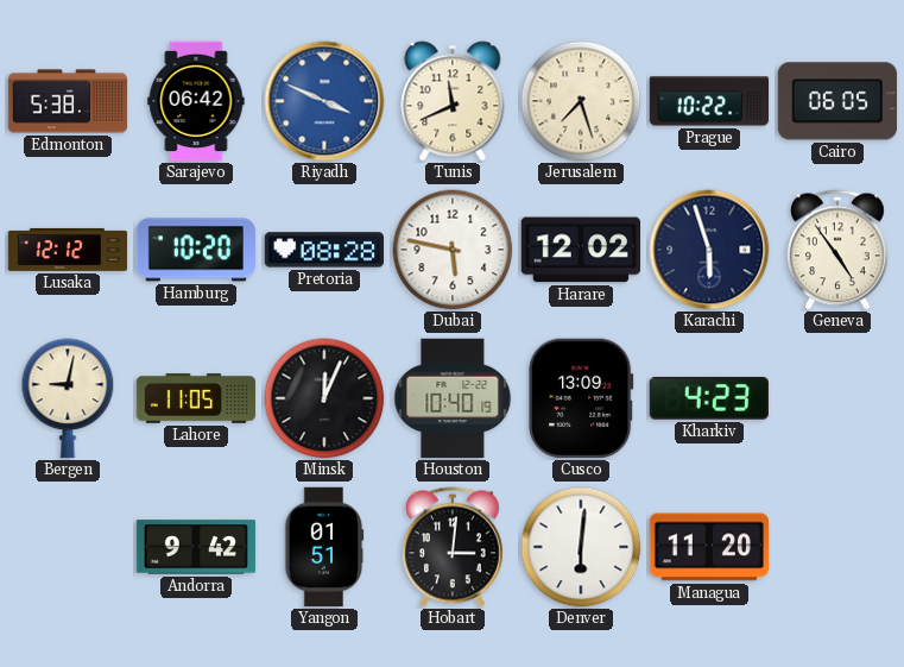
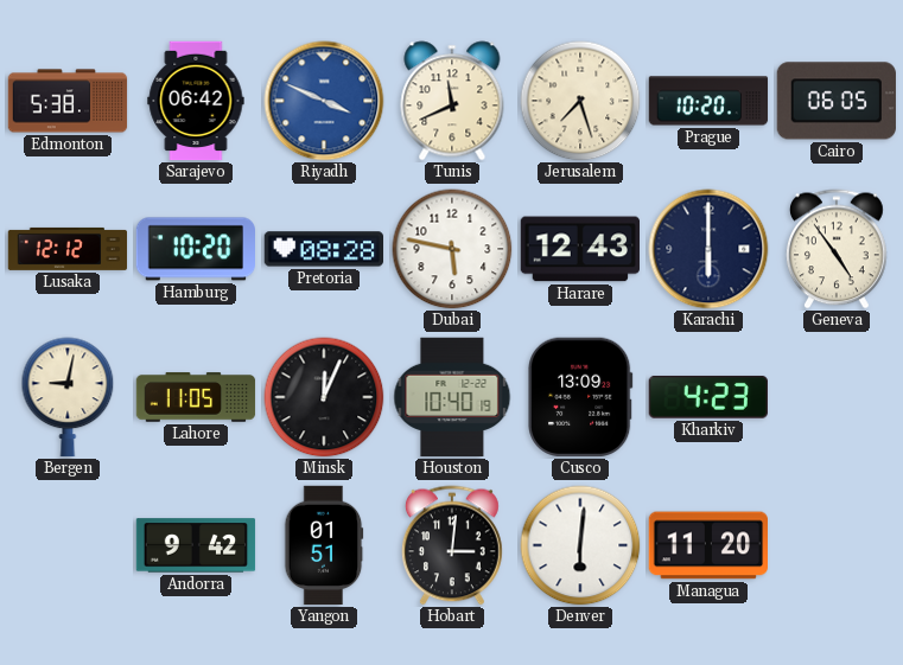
Prague: 10:22 -> 10:20 (708, 101)
Harare: 12:02 -> 12:43 (579, 249)
Karachi: 5:57 -> 6:00 (708, 249)
